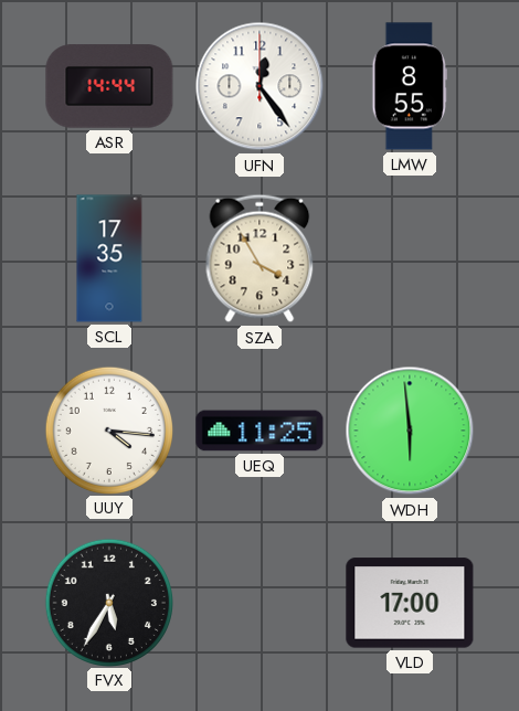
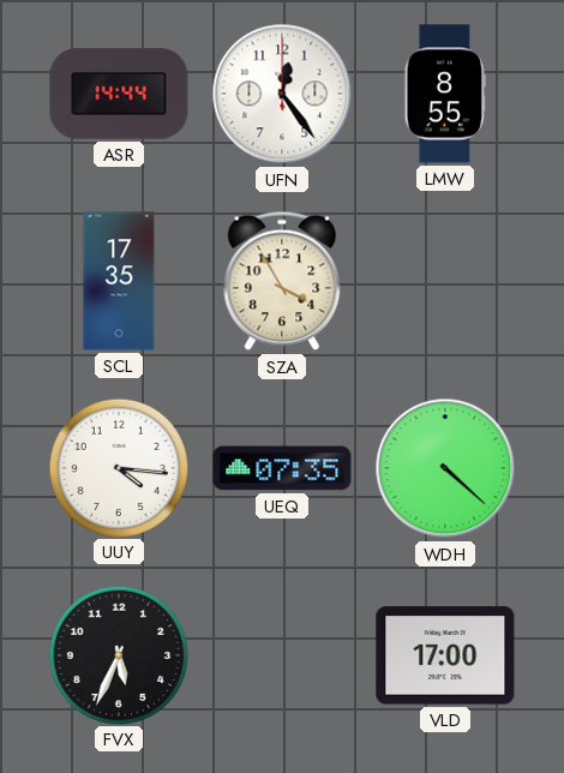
UEQ: 11:25 -> 07:35 (282, 468)
WDH: 5:59 -> 4:22 (445, 468)
FVX: 5:35 -> 5:34 (118, 654)
